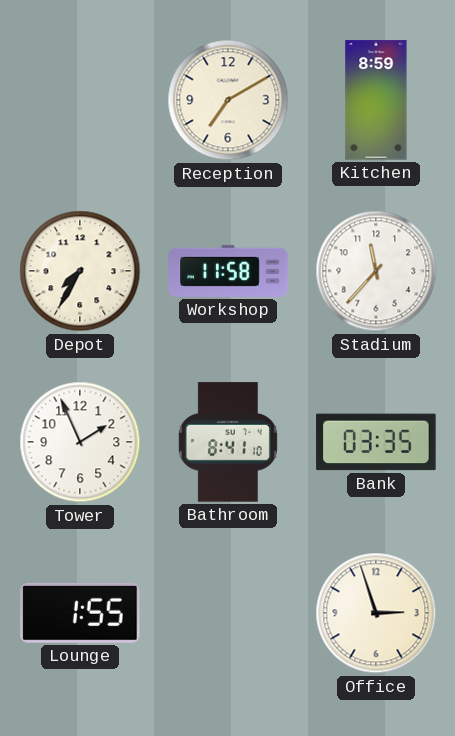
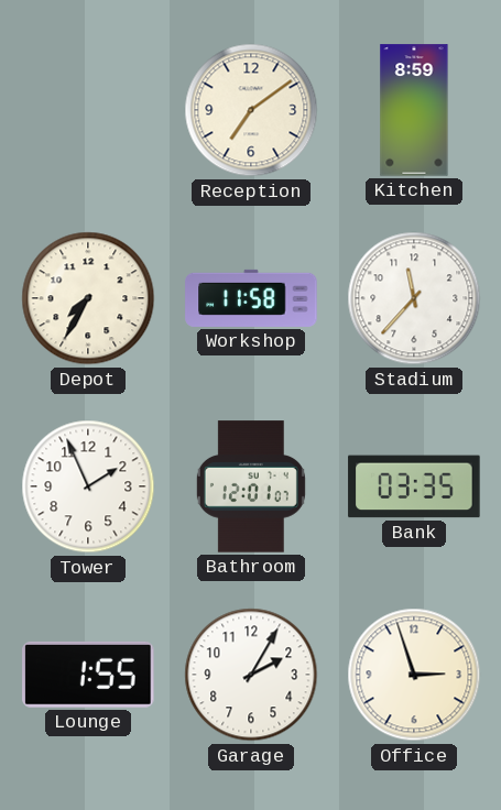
Reception: 7:10 -> 7:09 (251, 110)
Bathroom: 8:41 -> 12:01 (251, 486)
Garage: none -> 2:05 (251, 675)
